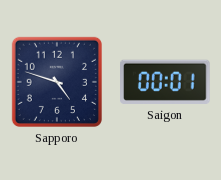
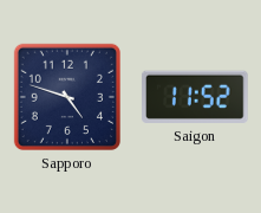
Saigon: 00:01 -> 11:52 (196, 97)
